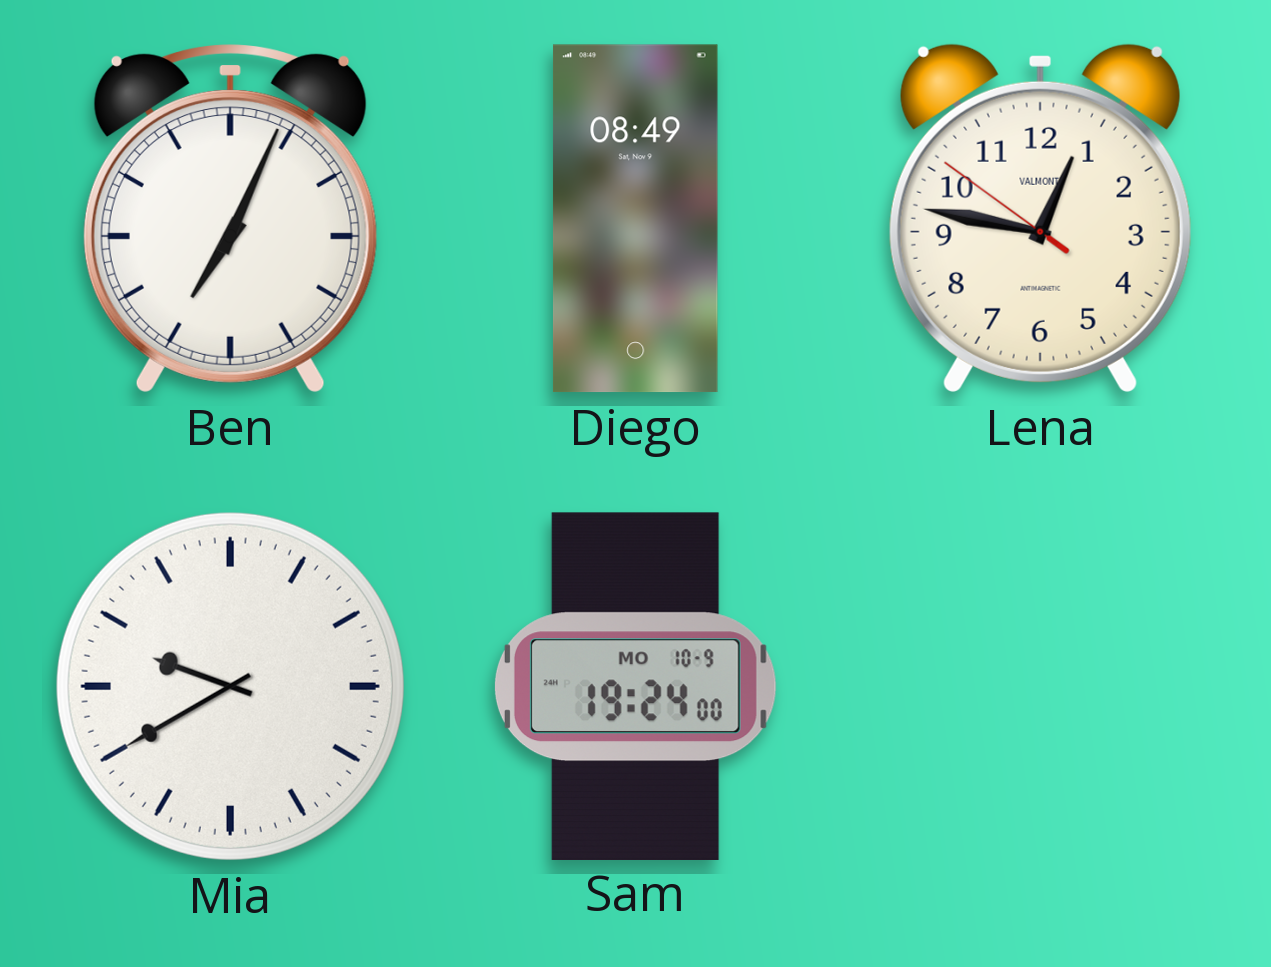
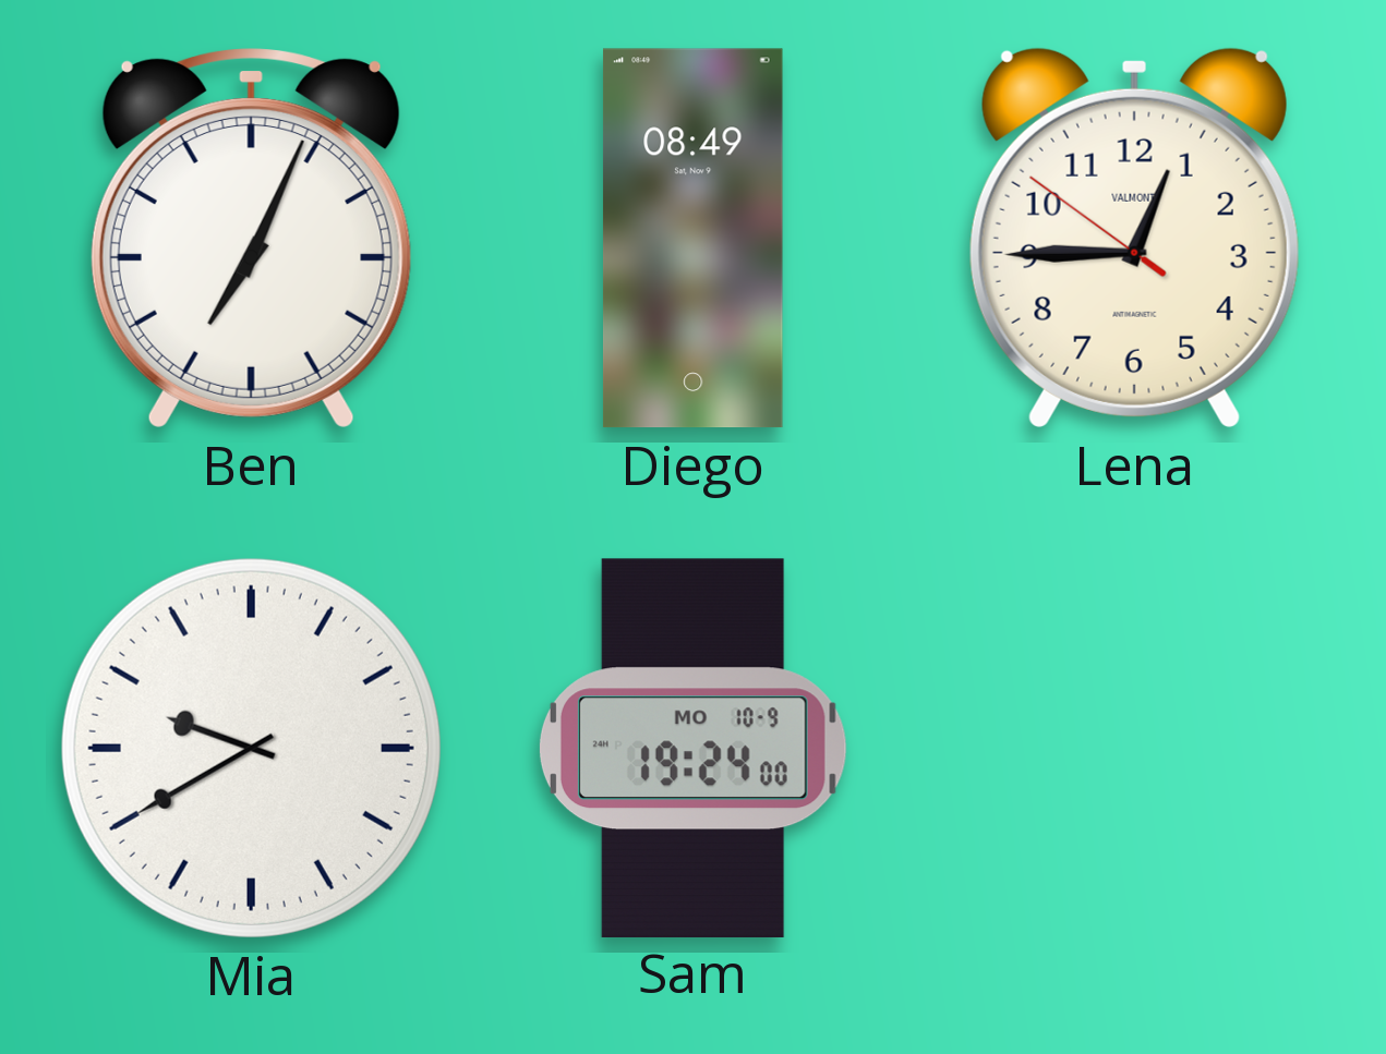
Lena: 12:46 -> 12:44 (1134, 238)
